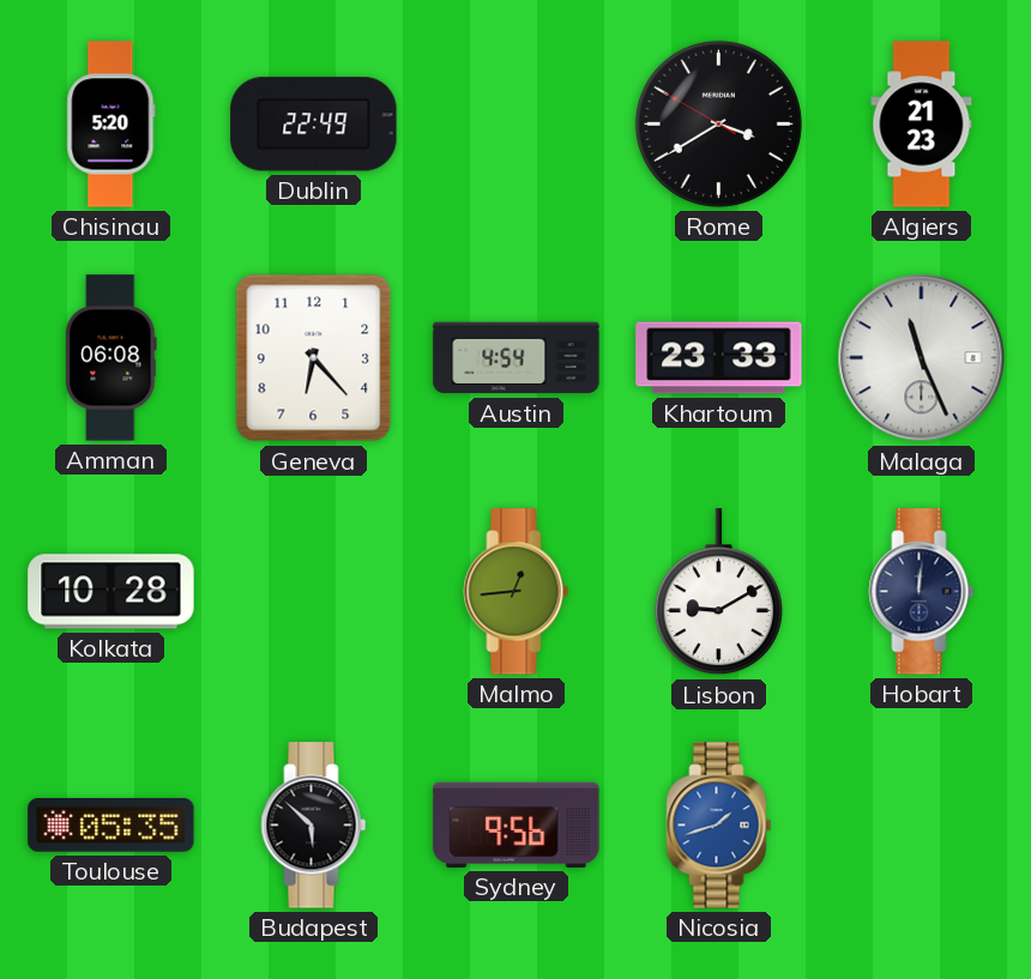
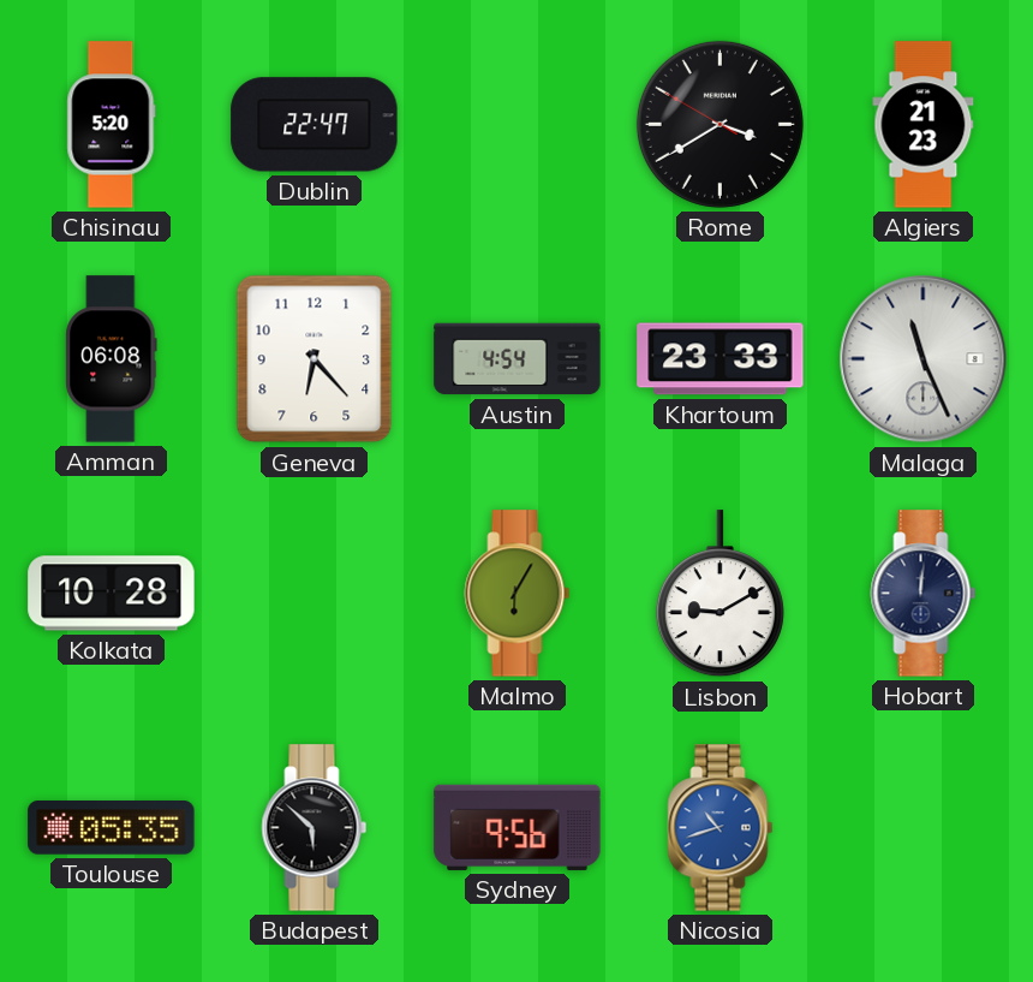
Dublin: 22:49 -> 22:47 (315, 125)
Malmo: 12:44 -> 6:05 (518, 594)
Nicosia: 1:42 -> 10:42 (721, 828)
